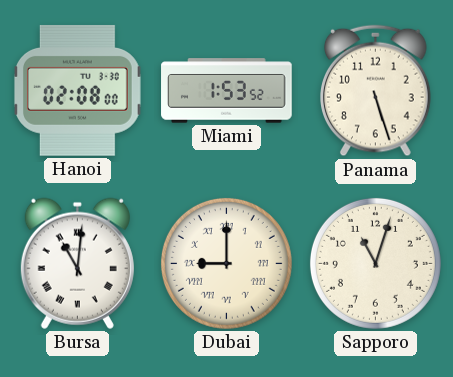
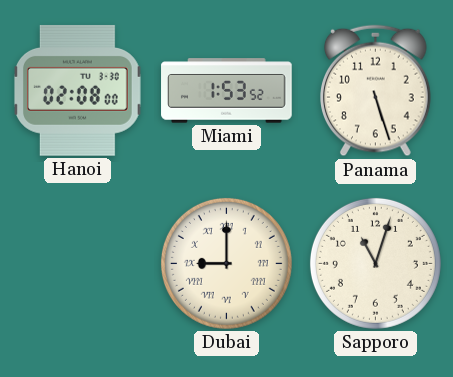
Bursa: 11:01 -> none (77, 263)
